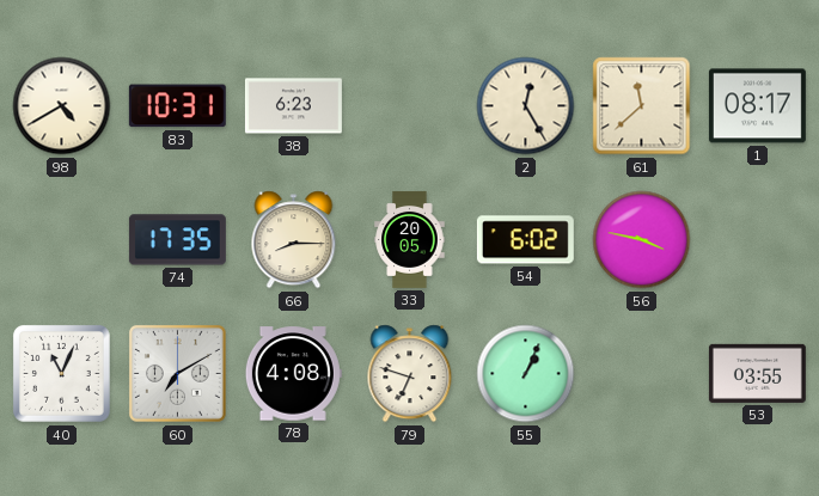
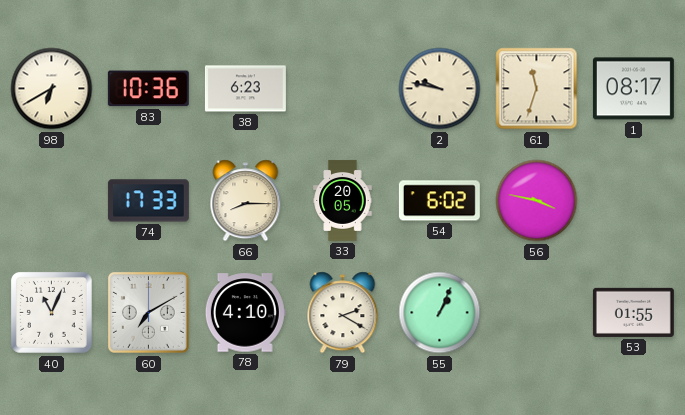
98: 4:40 -> 6:40 (52, 89)
83: 10:31 -> 10:36 (148, 89)
2: 12:25 -> 9:47 (440, 89)
61: 11:38 -> 11:33 (537, 89)
74: 17:35 -> 17:33 (148, 201)
78: 4:08 -> 4:10 (245, 313)
79: 6:48 -> 2:20 (343, 313)
53: 03:55 -> 01:55 (633, 312)
